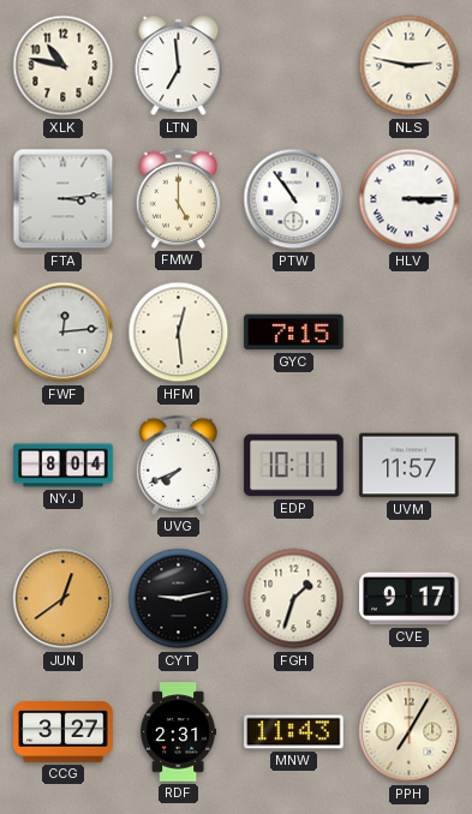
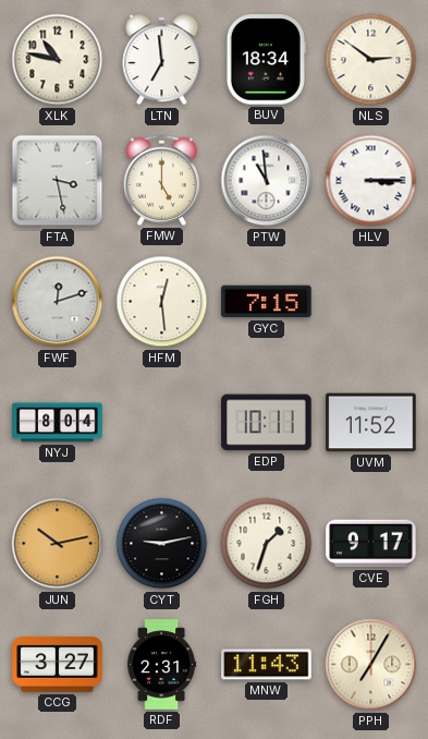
BUV: none -> 18:34 (266, 60)
NLS: 2:47 -> 2:51 (371, 60)
FTA: 3:14 -> 3:28 (58, 181)
PTW: 10:54 -> 10:59 (267, 181)
FWF: 12:14 -> 12:12 (58, 302)
UVG: 7:41 -> none (178, 465)
UVM: 11:57 -> 11:52 (371, 423)
JUN: 12:39 -> 10:13 (58, 544)
